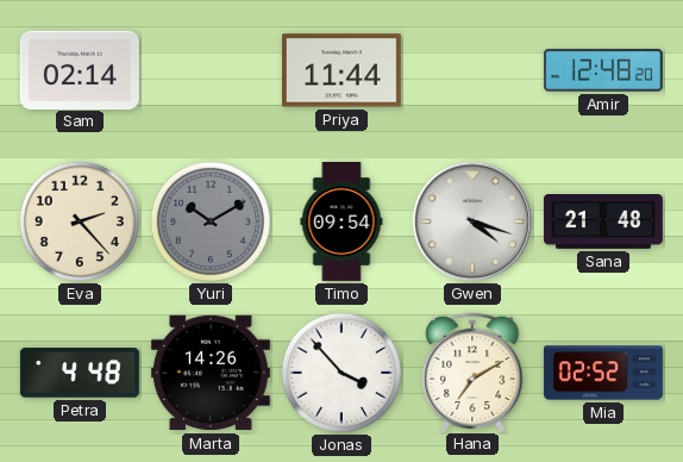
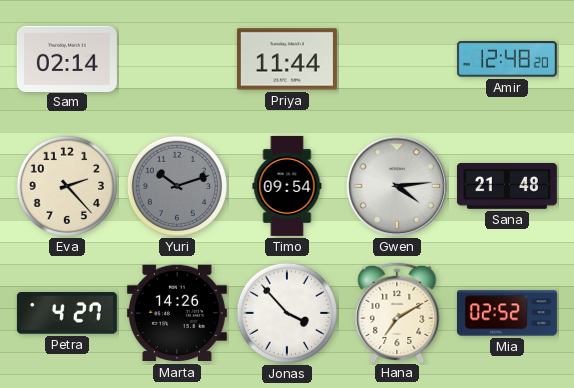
Yuri: 10:10 -> 10:12 (177, 186)
Gwen: 4:18 -> 4:14 (397, 186)
Petra: 4:48 -> 4:27 (67, 313)
